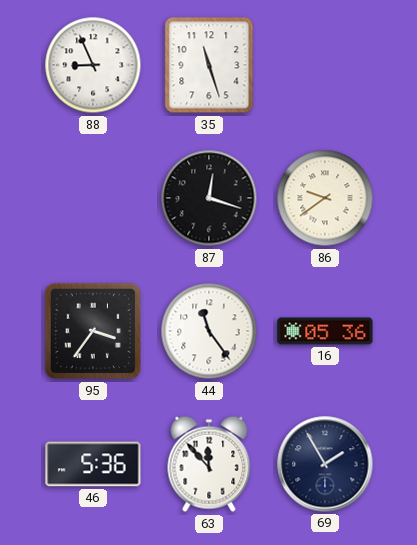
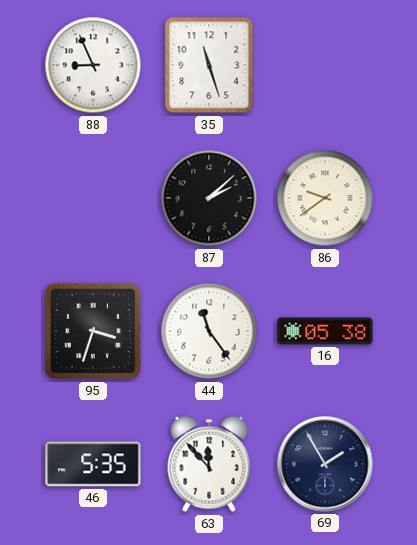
87: 12:18 -> 2:08 (209, 198)
95: 3:36 -> 3:33 (93, 331)
16: 05:36 -> 05:38 (325, 331)
46: 5:36 -> 5:35 (93, 464)
